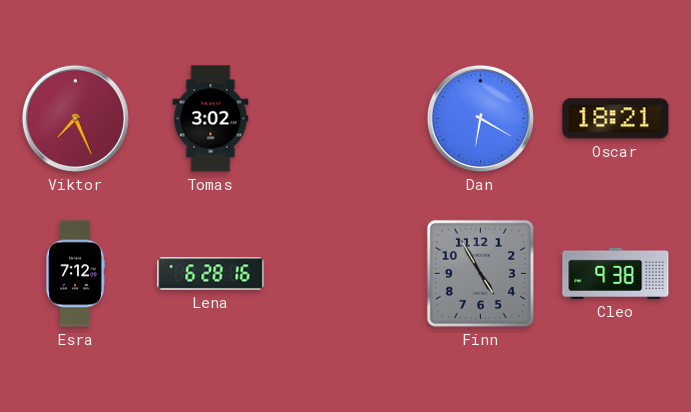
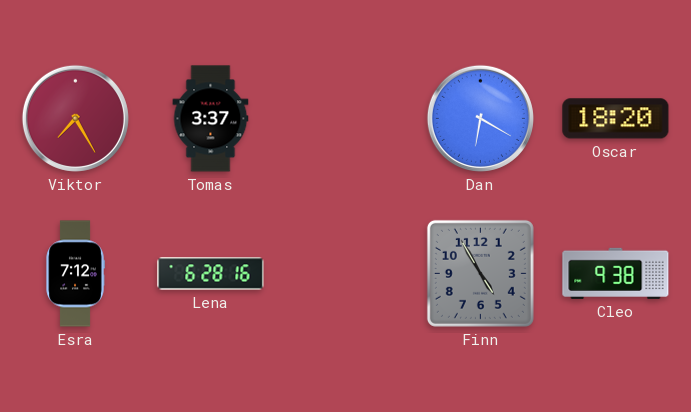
Viktor: 7:26 -> 7:25 (75, 118)
Tomas: 3:02 -> 3:37 (211, 119)
Oscar: 18:21 -> 18:20 (616, 119)
